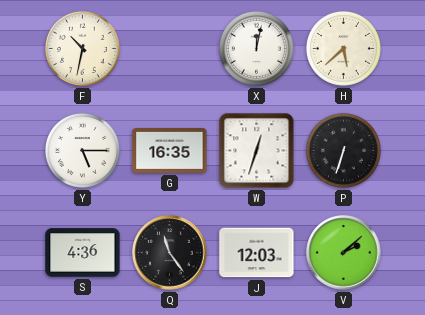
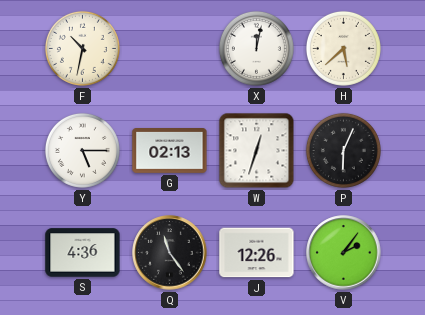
G: 16:35 -> 02:13 (170, 151)
P: 6:33 -> 6:04 (343, 150)
J: 12:03 -> 12:26 (257, 253)
V: 2:08 -> 2:06 (344, 253)
